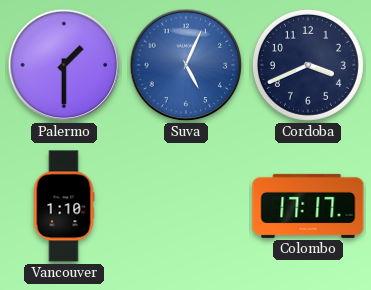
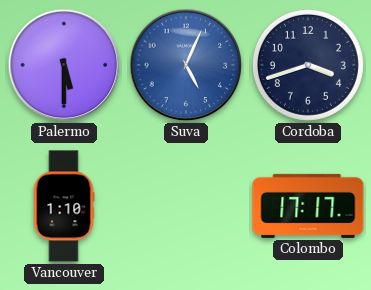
Palermo: 1:30 -> 5:30 (64, 65)
Cordoba: 3:41 -> 3:42 (308, 65)
